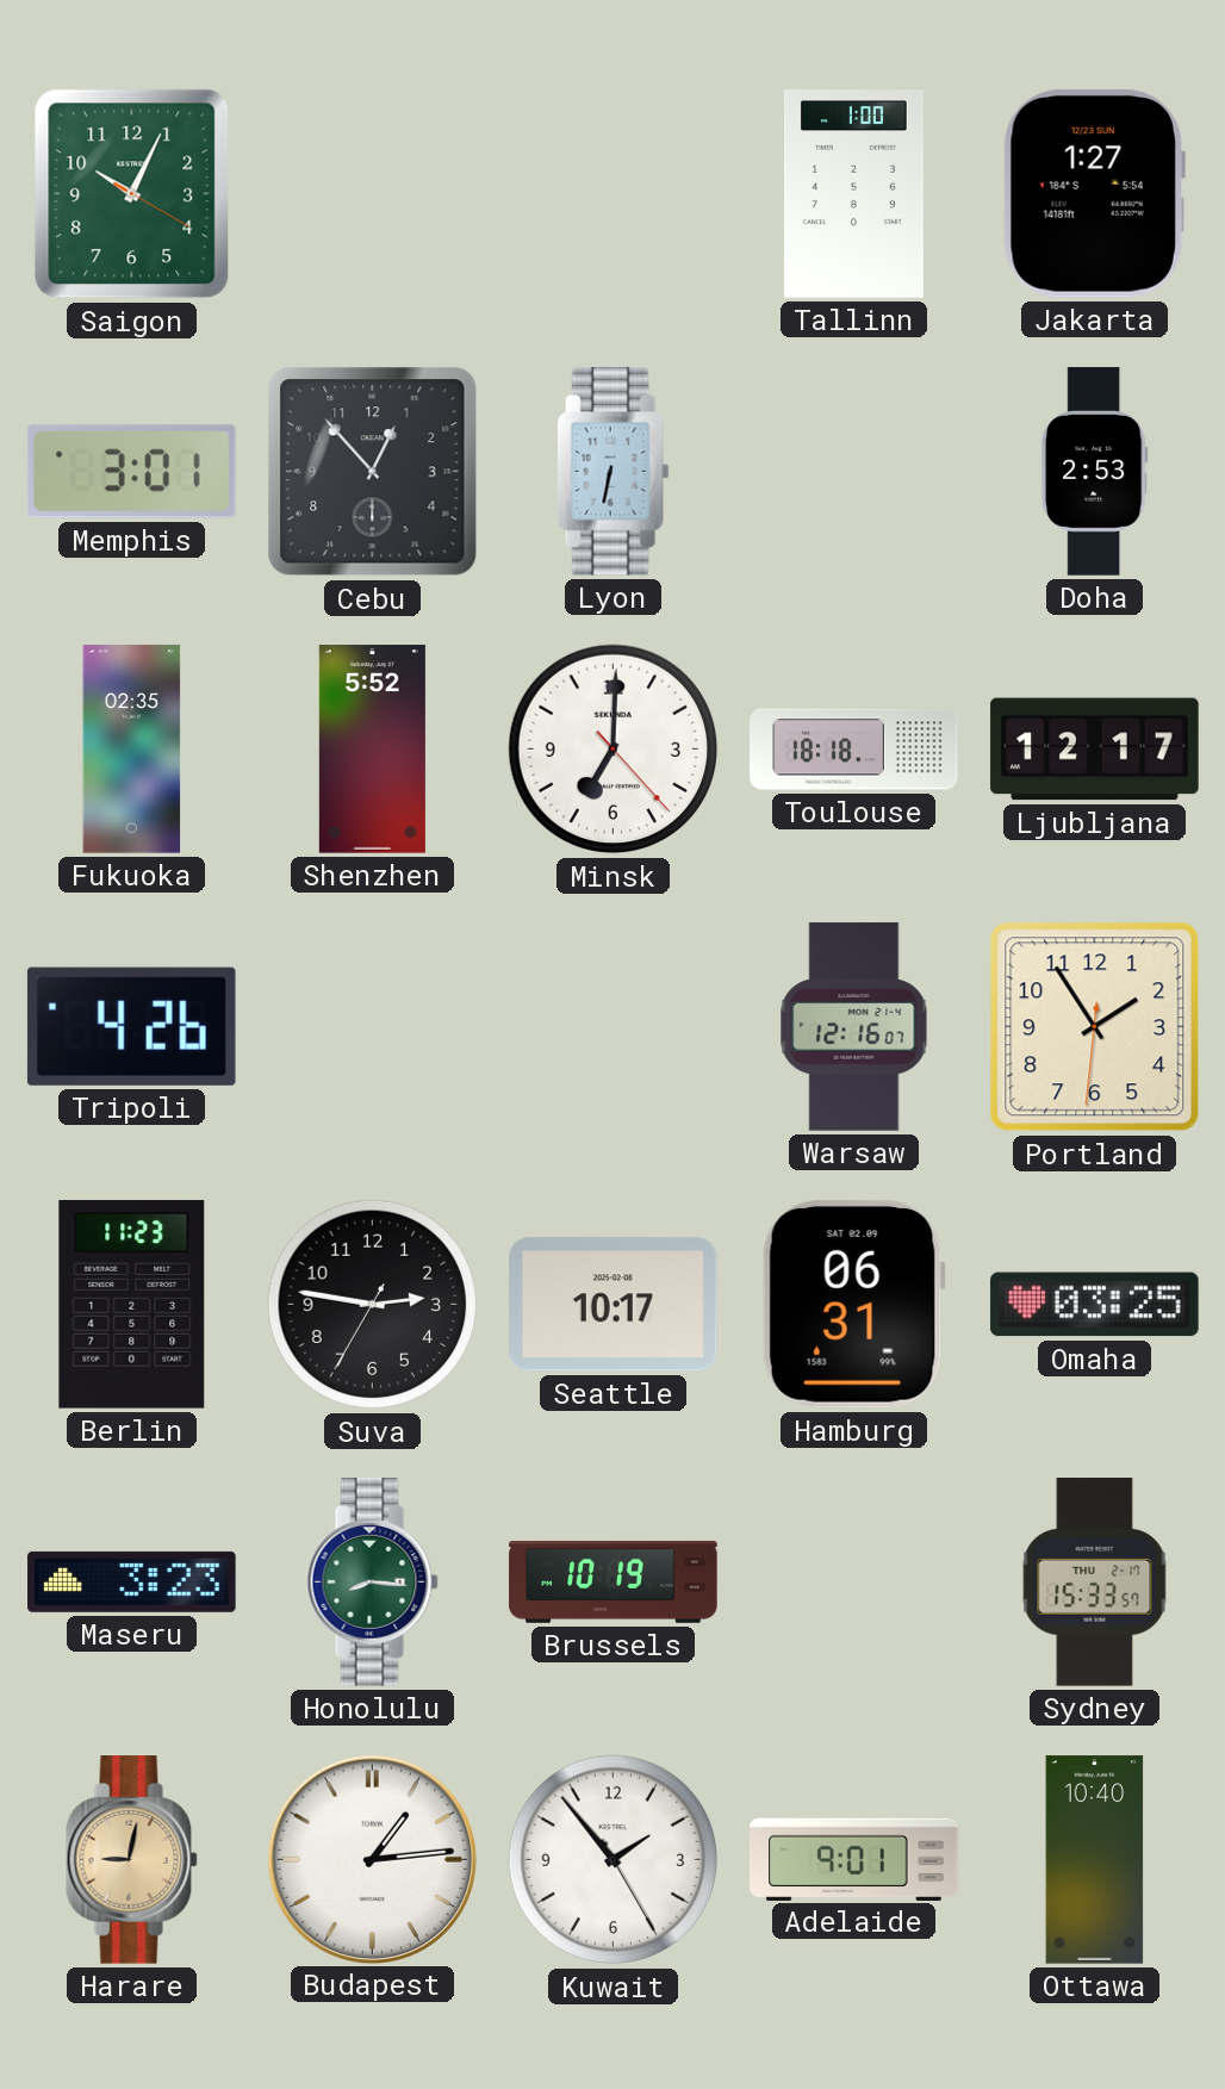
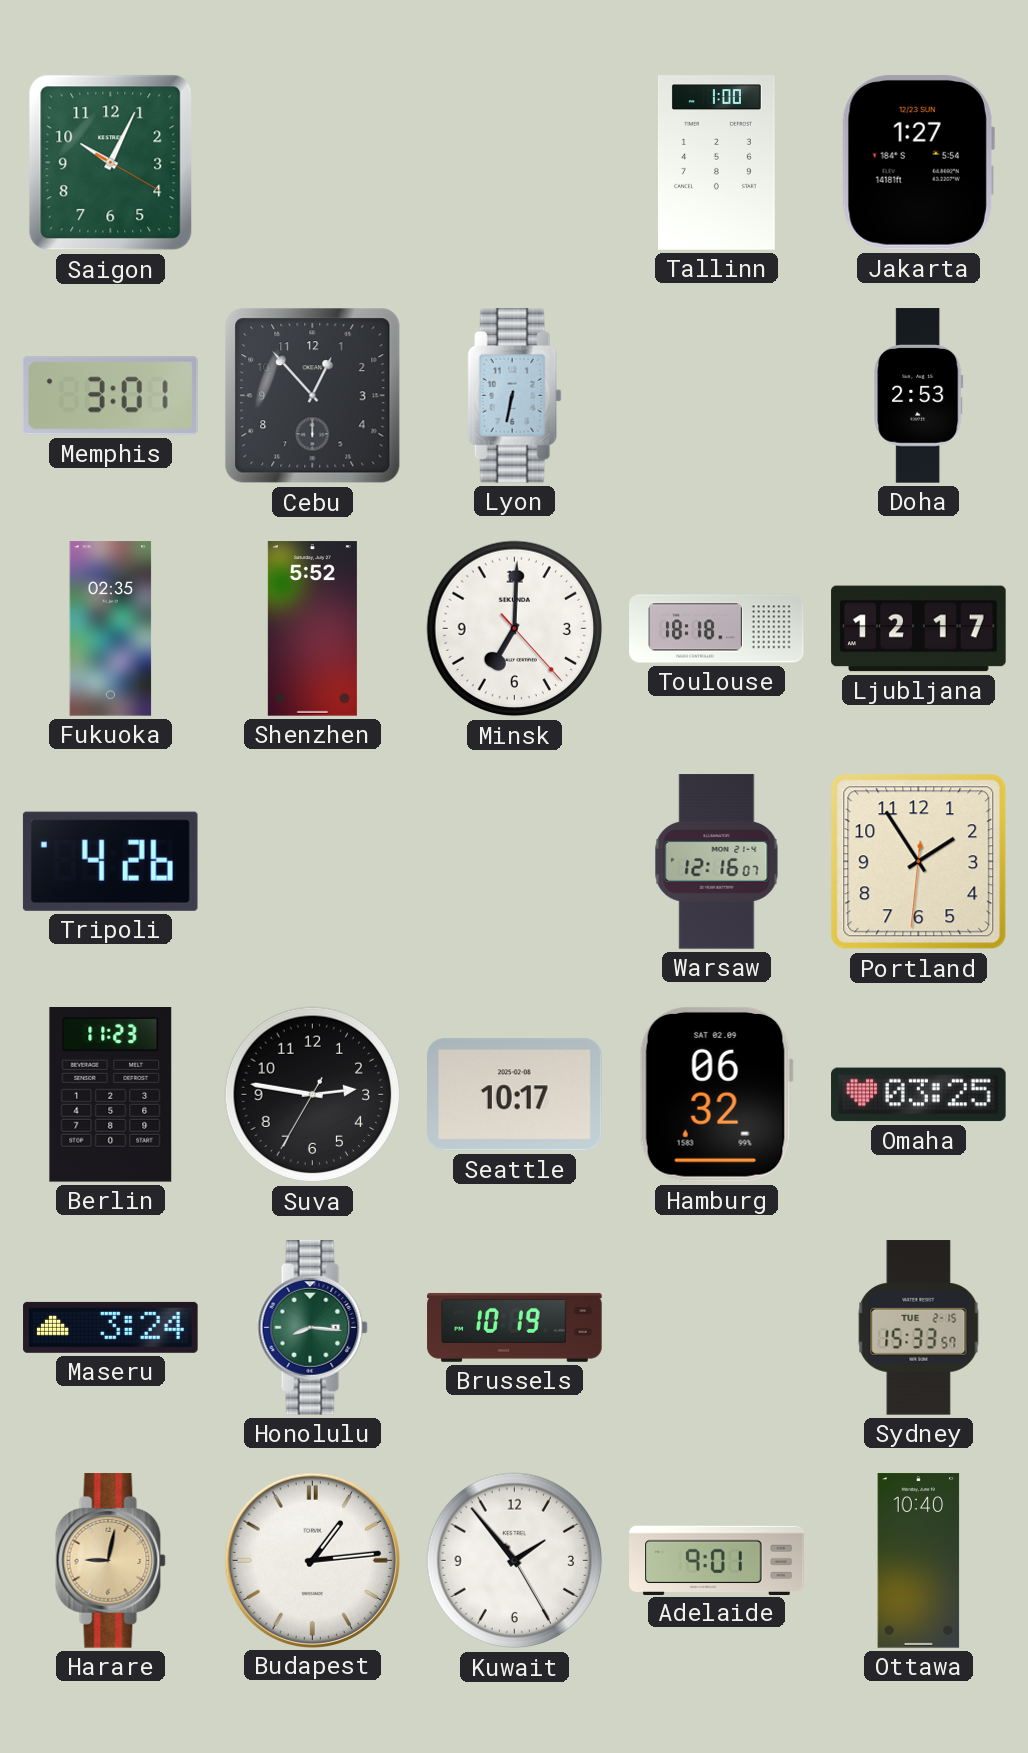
Hamburg: 06:31 -> 06:32 (716, 1094)
Maseru: 3:23 -> 3:24 (111, 1327)
Sydney date: THU 2-17 -> TUE 2-15 (919, 1328)
